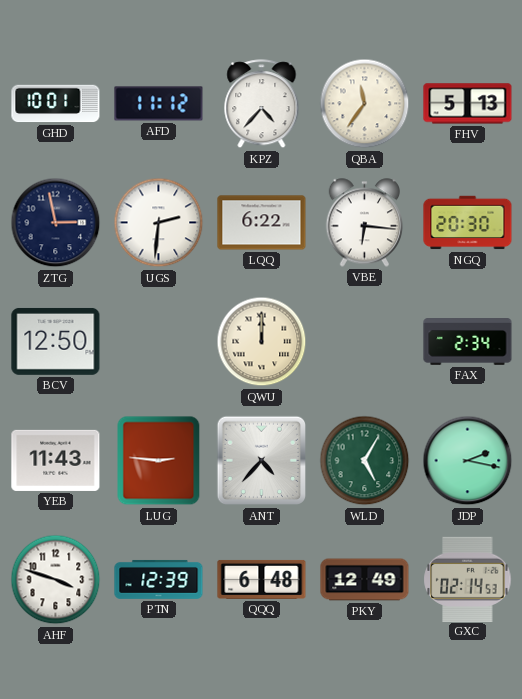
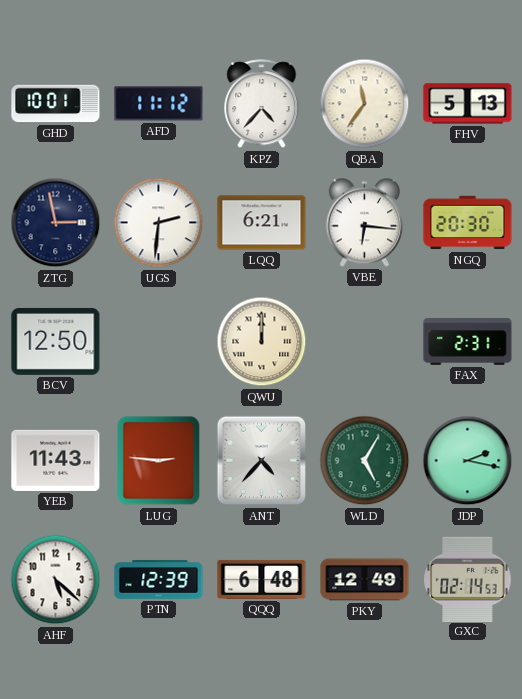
LQQ: 6:22 -> 6:21 (262, 223)
FAX: 2:34 -> 2:31 (468, 342)
AHF: 3:48 -> 5:22 (56, 580)
